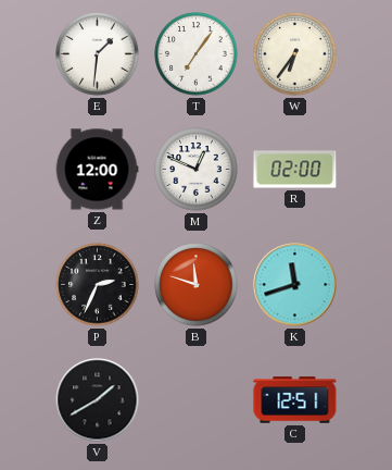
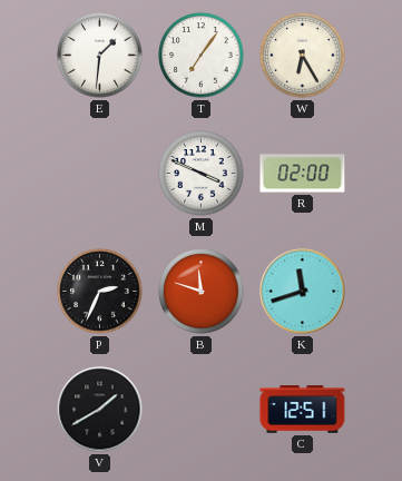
W: 6:36 -> 6:25 (303, 56)
Z: 12:00 -> none (97, 170)
M: 12:49 -> 3:49 (202, 174)
